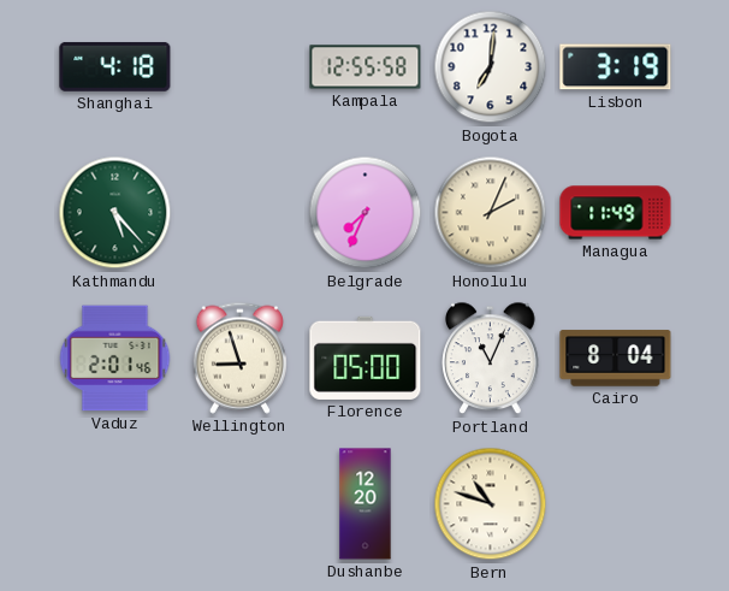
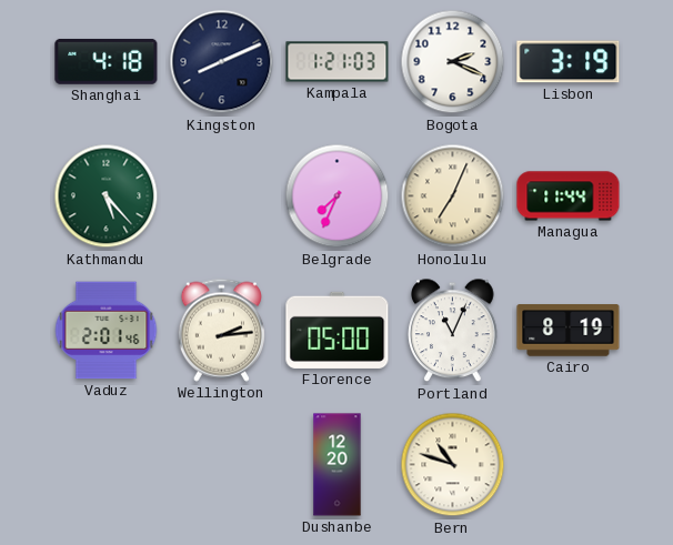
Kingston: none -> 8:11 (222, 62)
Kampala: 12:55 -> 1:21 (338, 62)
Bogota: 7:01 -> 2:19 (453, 62)
Honolulu: 2:04 -> 7:04 (453, 196)
Managua: 11:49 -> 11:44 (569, 196)
Wellington: 8:57 -> 2:14 (221, 330)
Cairo: 8:04 -> 8:19 (569, 331)
